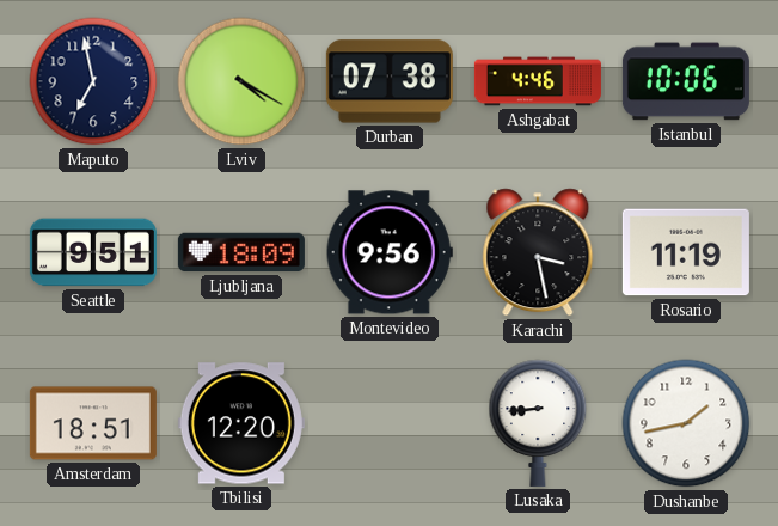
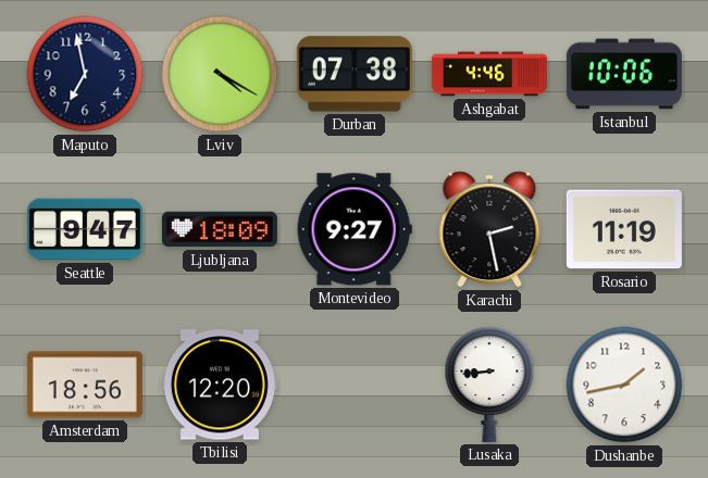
Seattle: 9:51 -> 9:47 (85, 229)
Montevideo: 9:56 -> 9:27 (355, 229)
Karachi: 3:28 -> 2:28 (489, 229)
Amsterdam: 18:51 -> 18:56 (85, 385)
